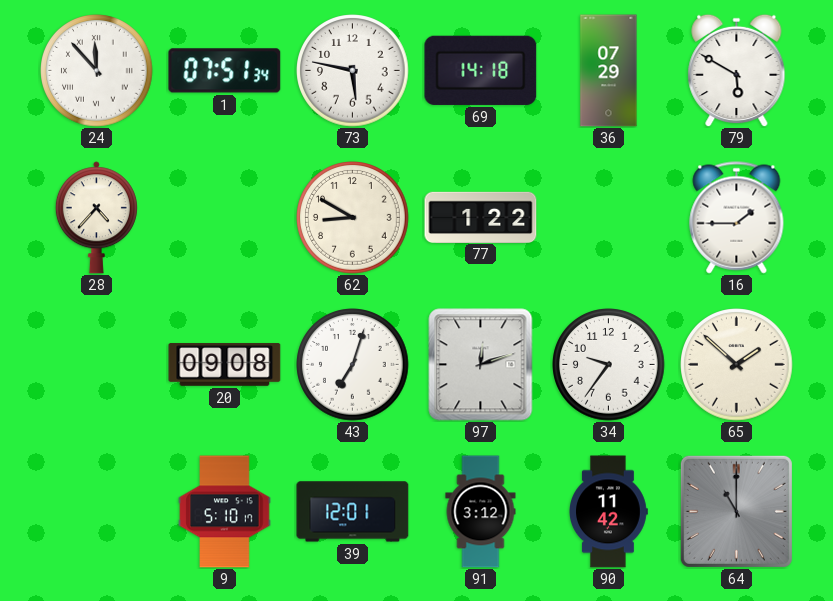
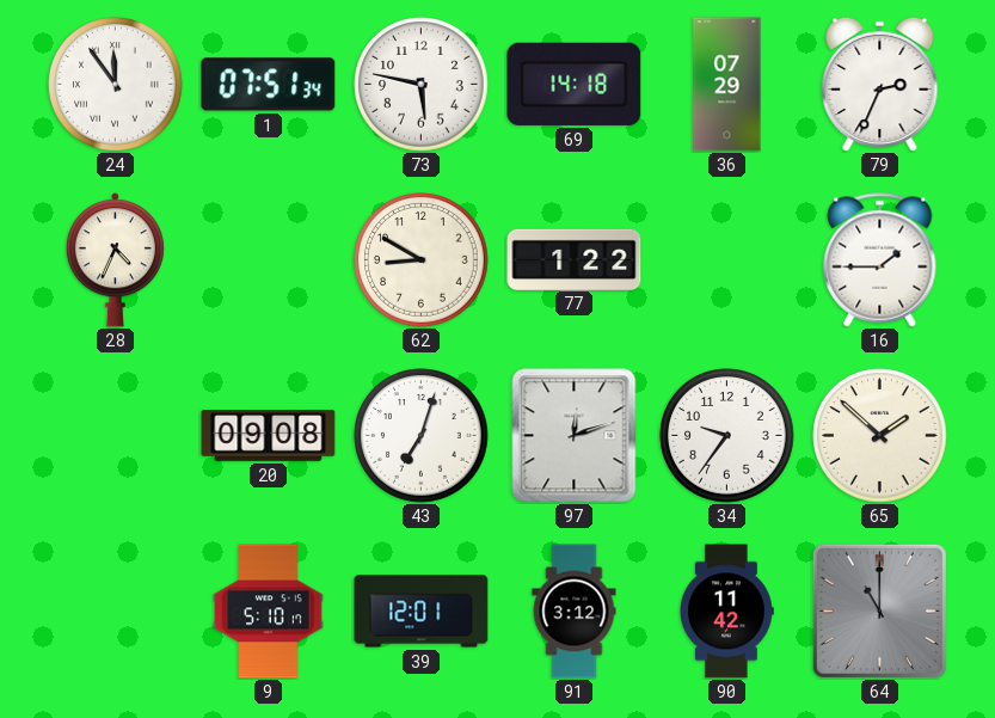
24: 11:53 -> 11:54 (116, 85)
79: 5:50 -> 2:34 (880, 84)
28: 4:37 -> 4:34 (115, 260)
